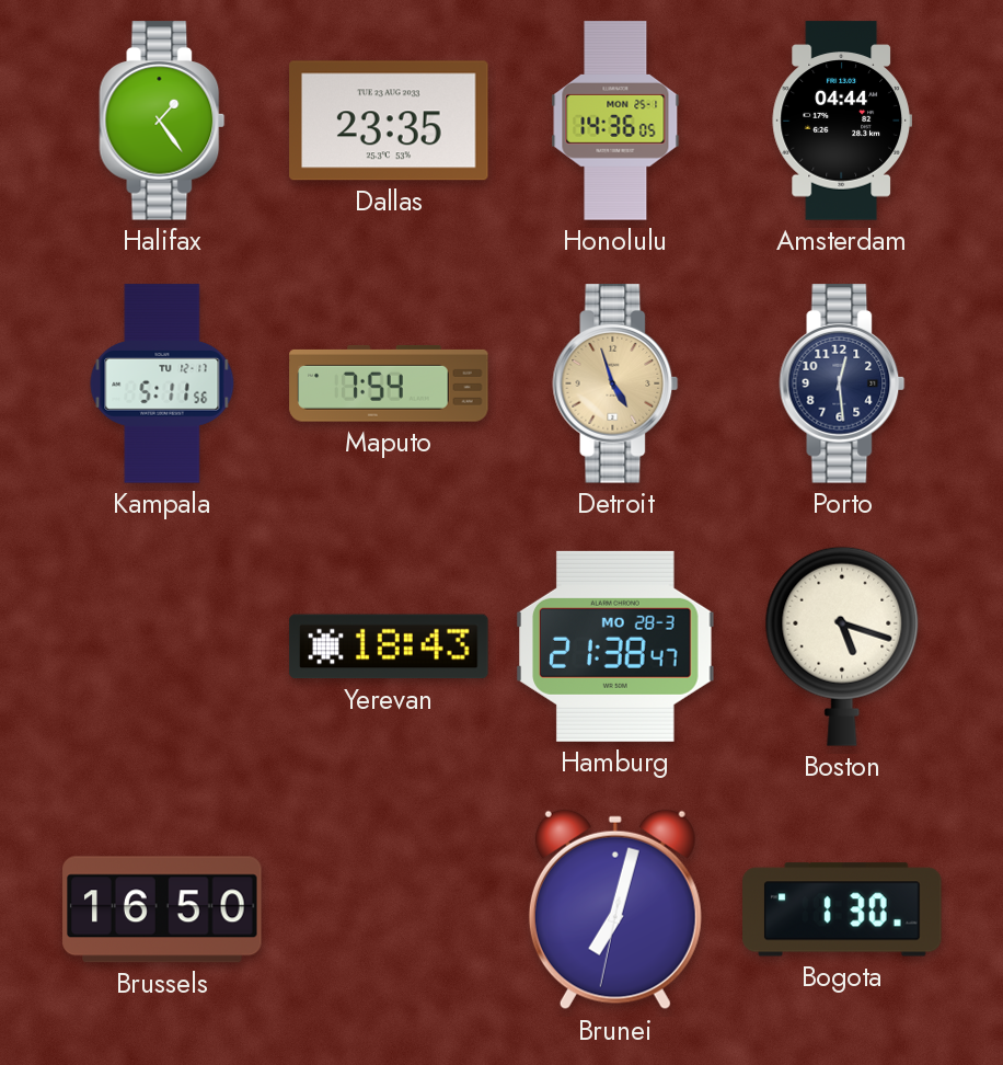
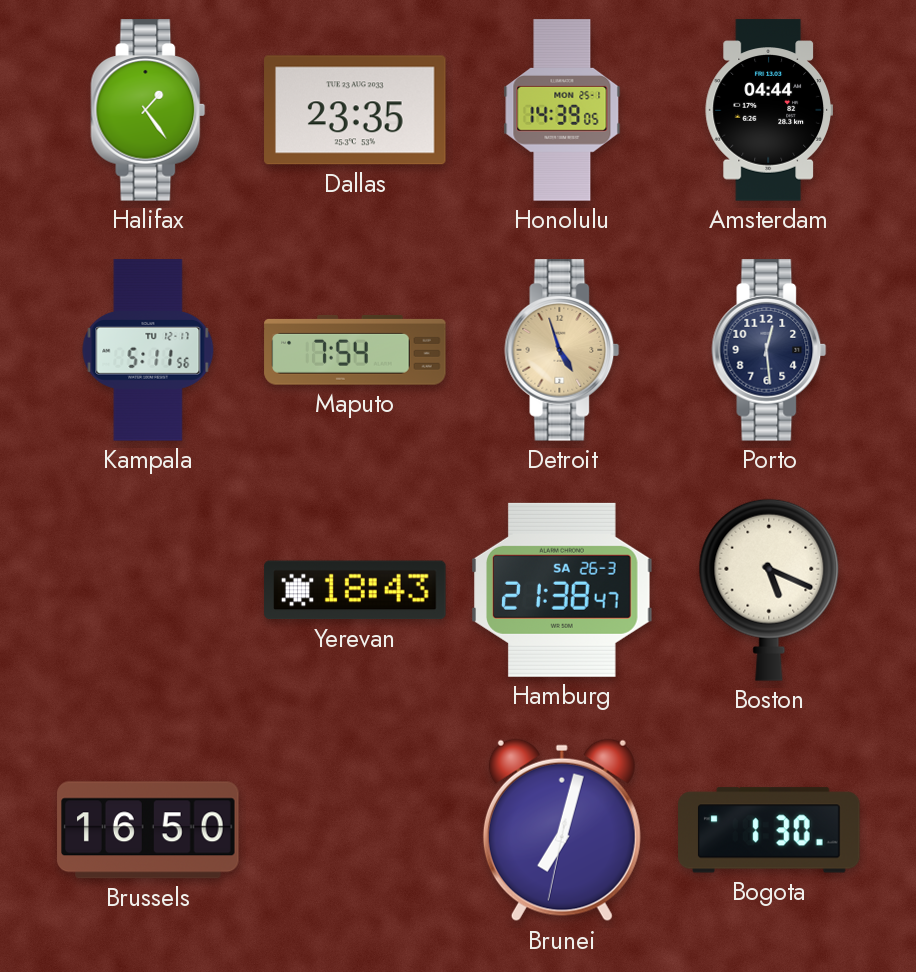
Honolulu: 14:36 -> 14:39 (562, 110)
Hamburg date: MO 28-3 -> SA 26-3 (562, 590)
Boston: 5:18 -> 5:19 (769, 590)
